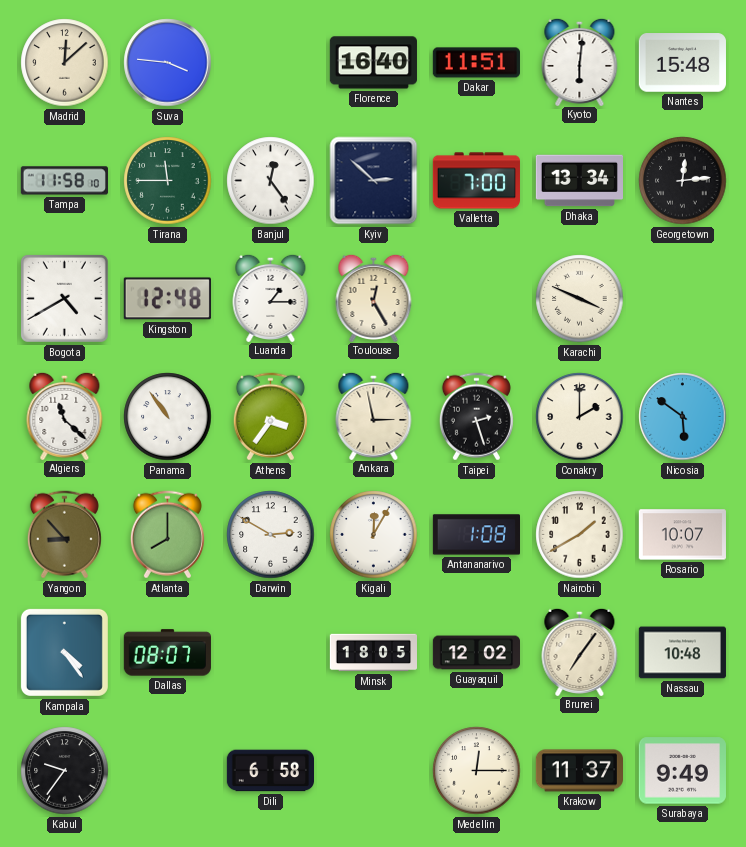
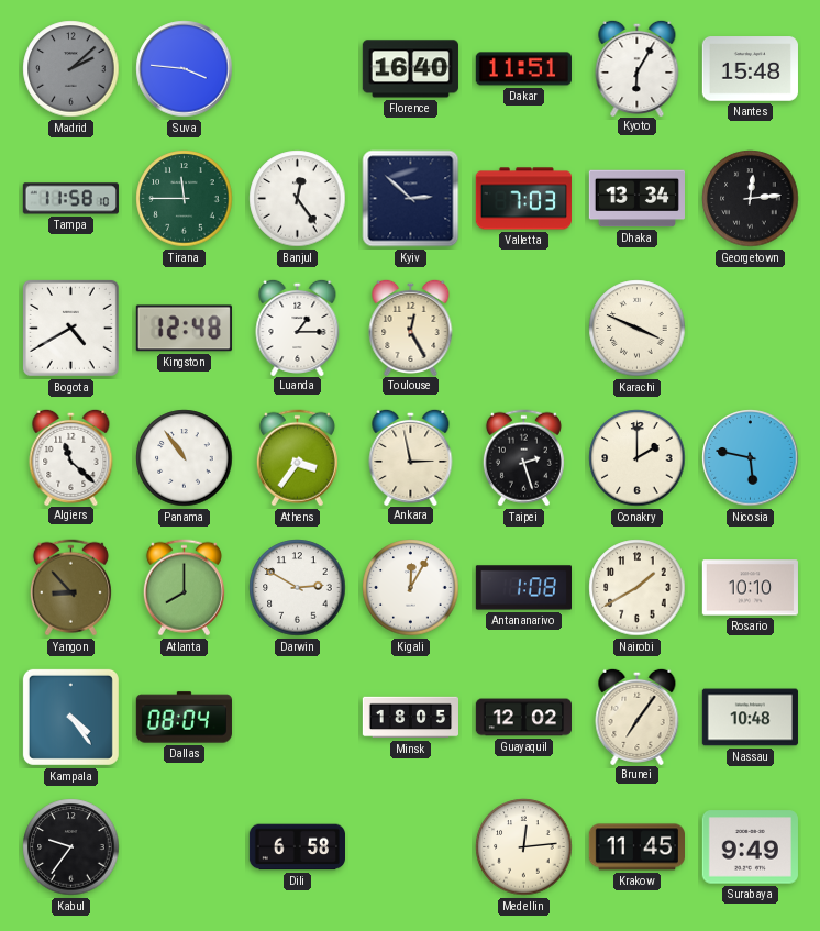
Madrid: 12:08 -> 2:08 (71, 69)
Madrid dial: cream -> grey (71, 69)
Kyoto: 6:01 -> 6:05 (638, 67)
Valletta: 7:00 -> 7:03 (523, 199)
Nicosia: 5:51 -> 5:47 (751, 458)
Rosario: 10:07 -> 10:10 (750, 588)
Dallas: 08:07 -> 08:04 (184, 718)
Medellin: 12:15 -> 12:14 (524, 847)
Krakow: 11:37 -> 11:45 (636, 847)
